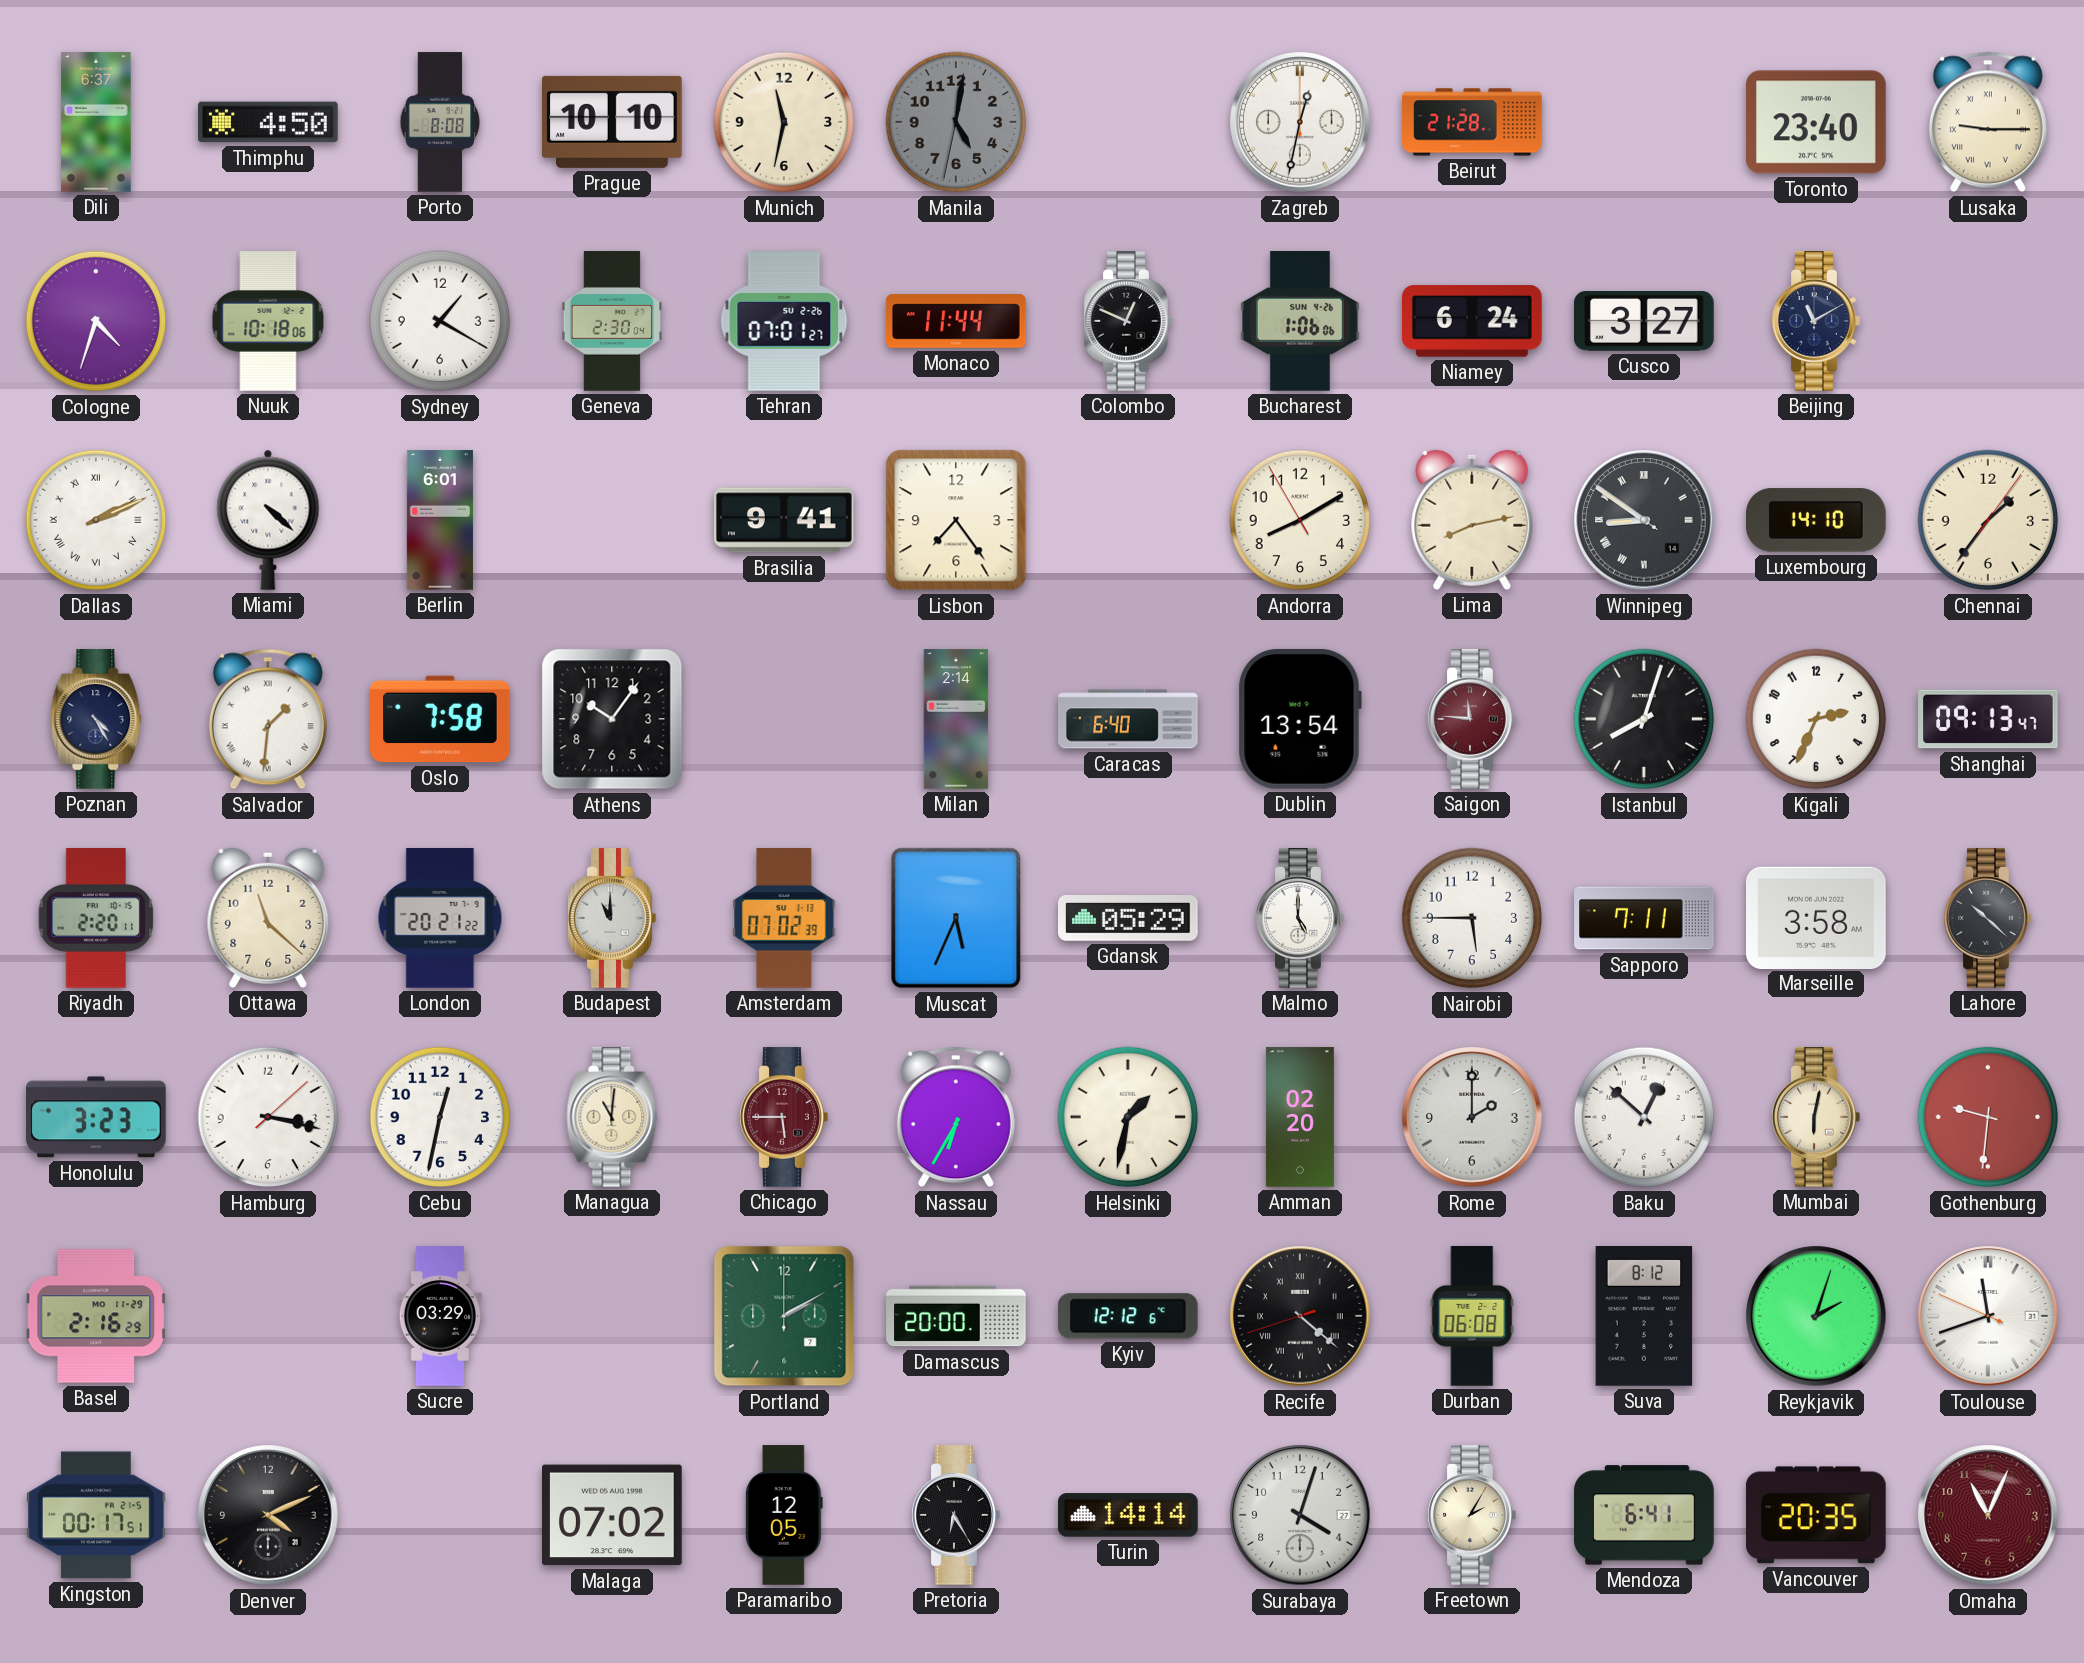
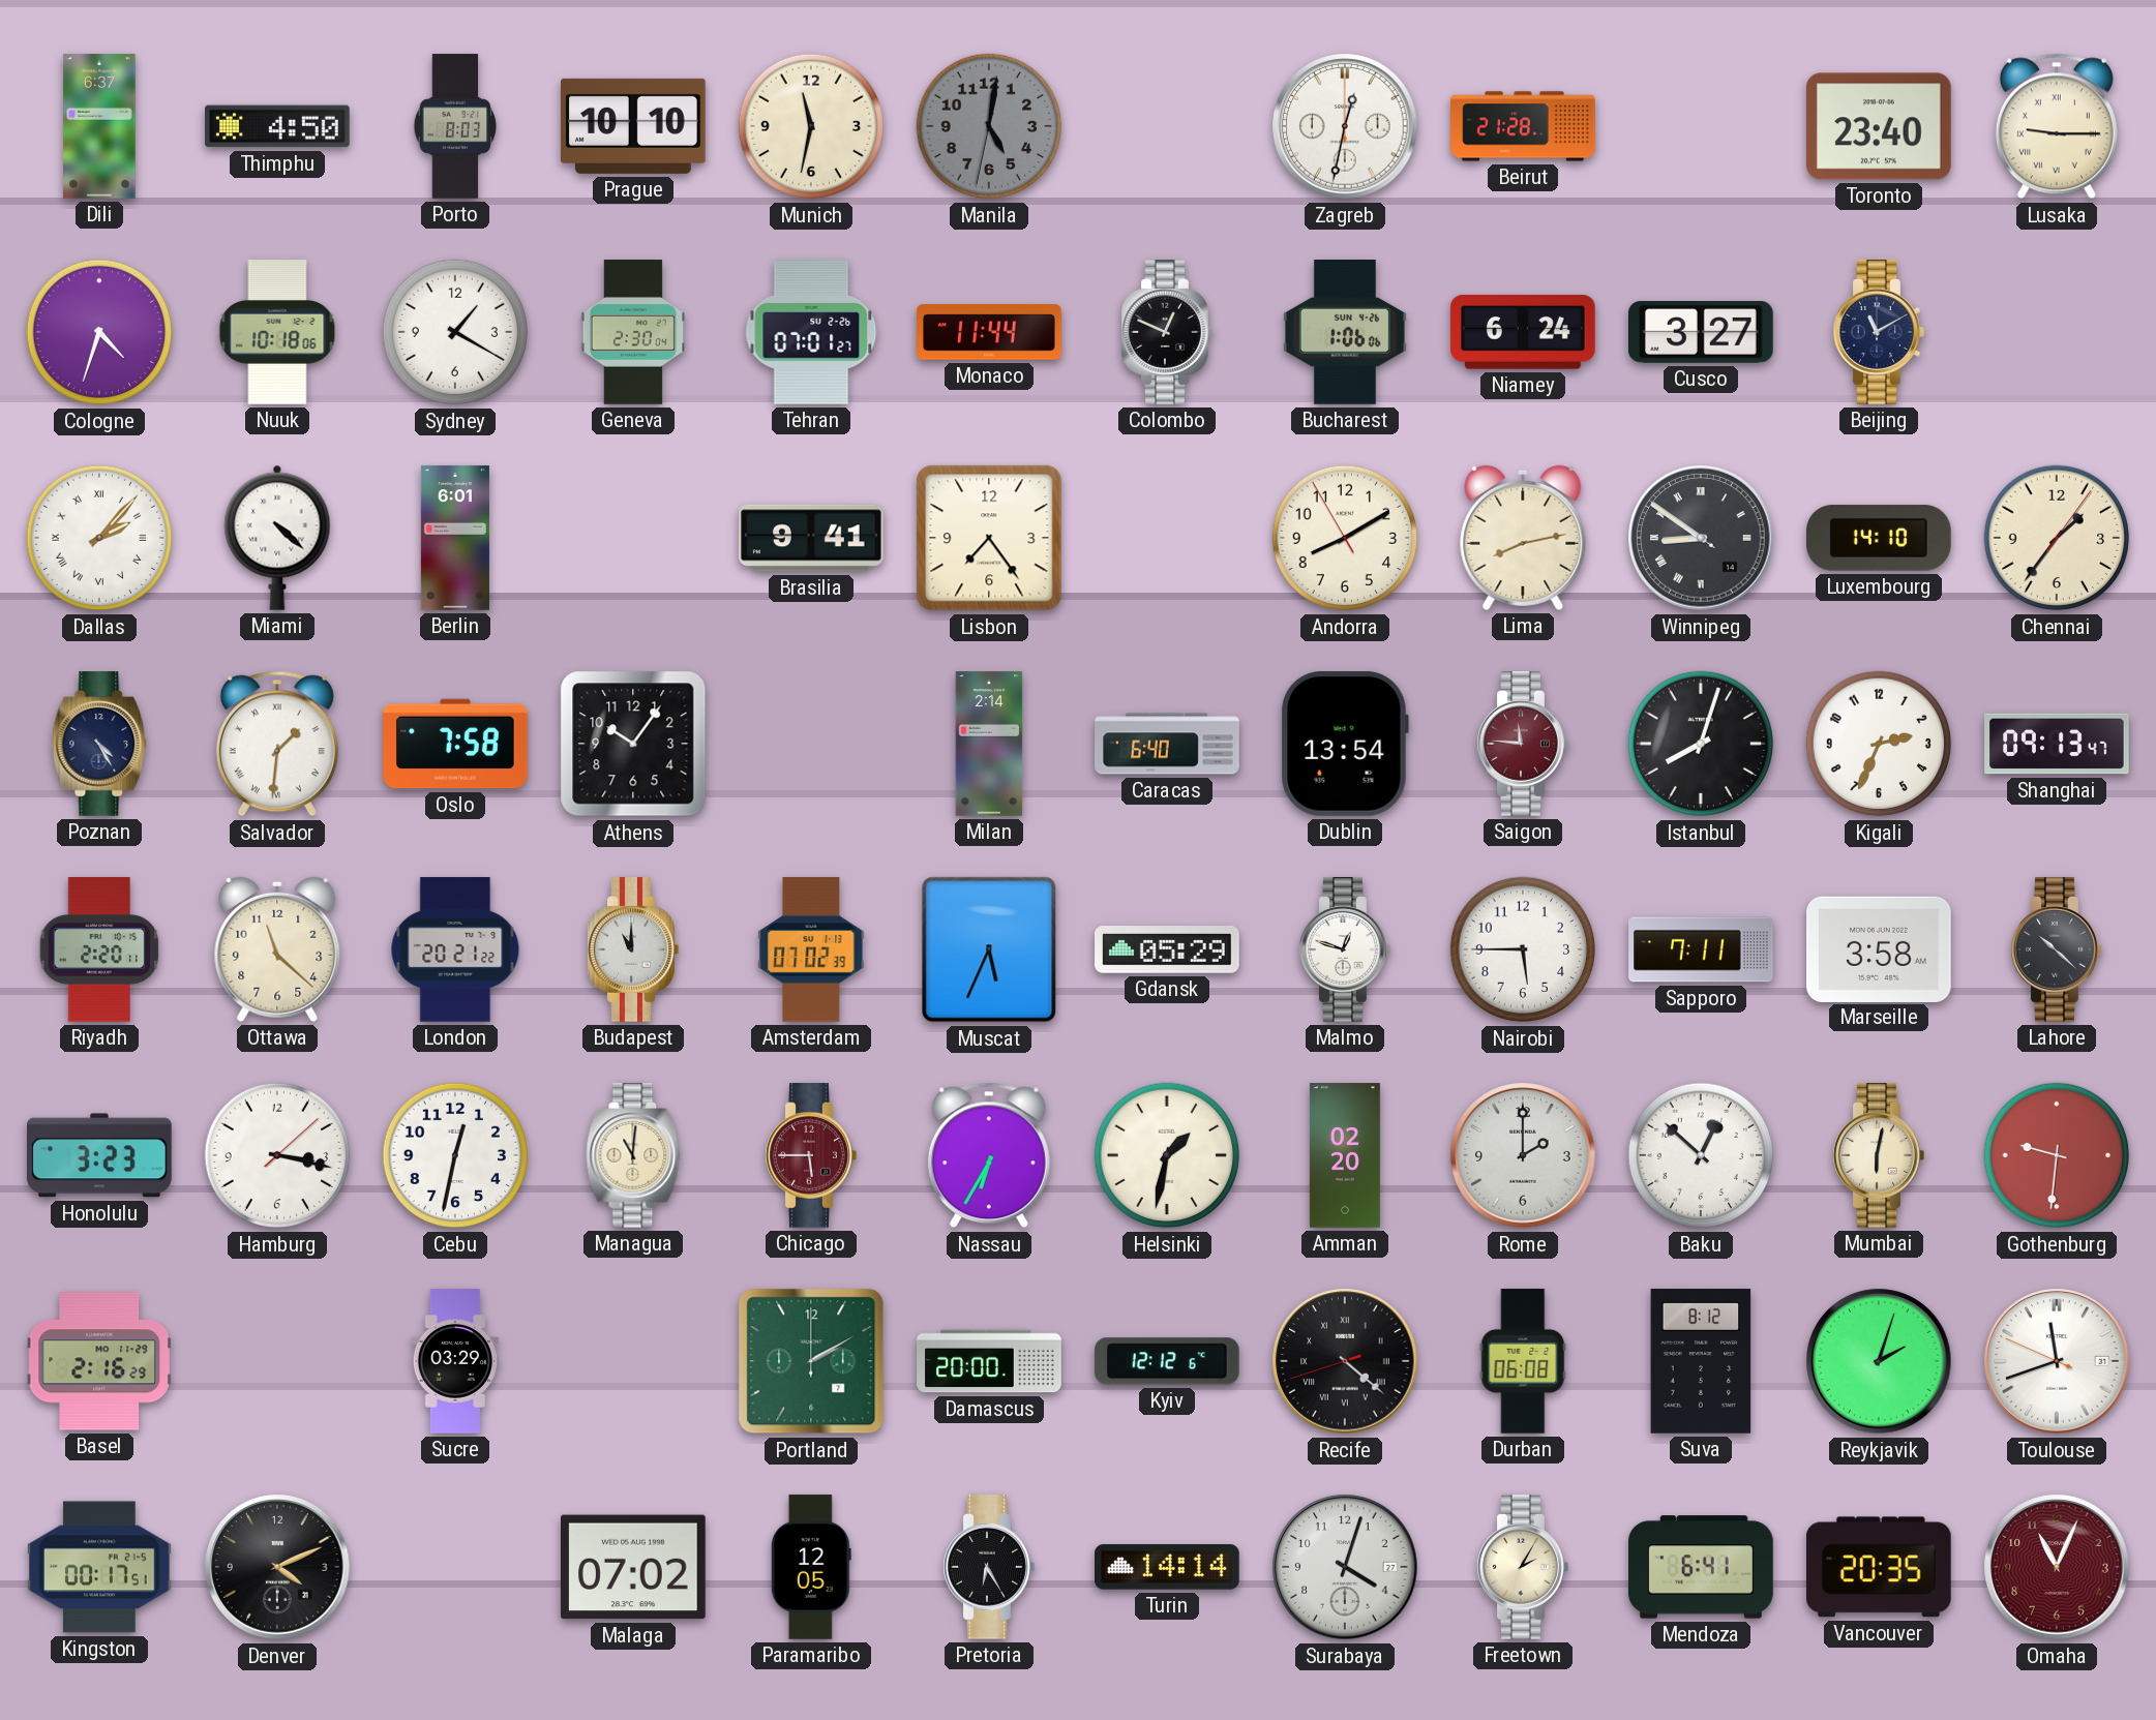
Porto: 8:08 -> 8:03 (455, 126)
Dallas: 2:11 -> 2:07 (99, 538)
Malmo: 5:00 -> 12:48 (1345, 949)
